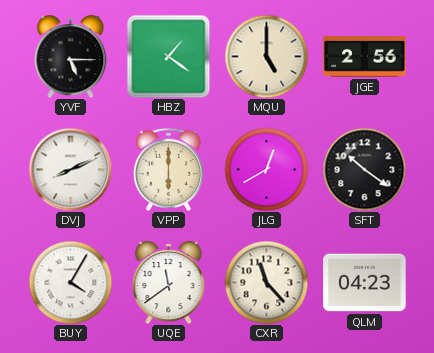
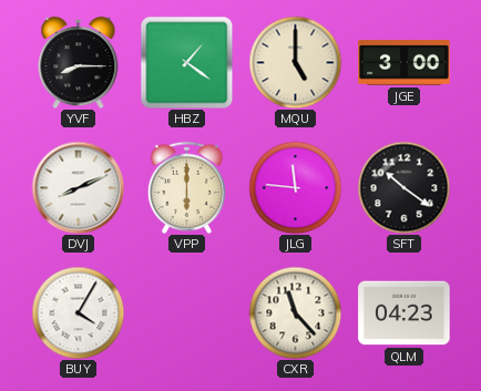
YVF: 5:15 -> 8:15 (79, 63)
JGE: 2:56 -> 3:00 (405, 63)
JLG: 12:40 -> 11:46 (295, 187)
UQE: 11:39 -> none (169, 283)
